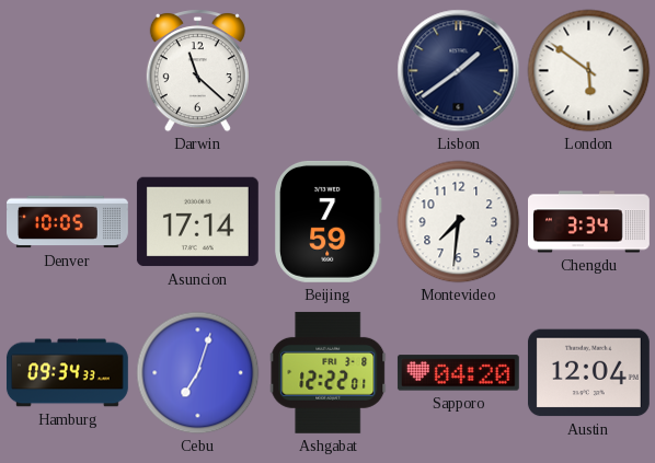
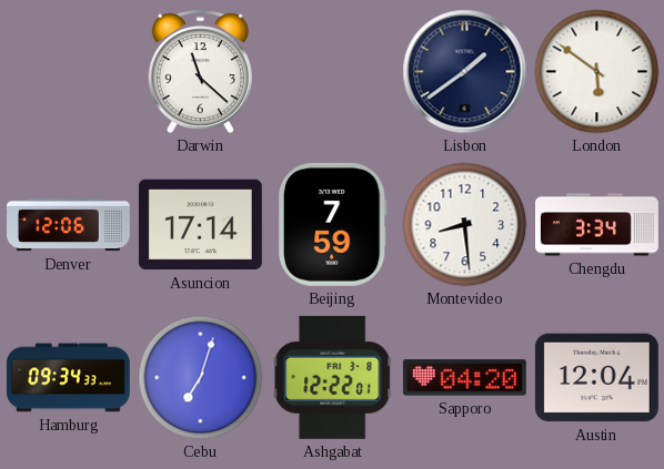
Denver: 10:05 -> 12:06 (69, 225)
Montevideo: 7:31 -> 8:29 (465, 225)
